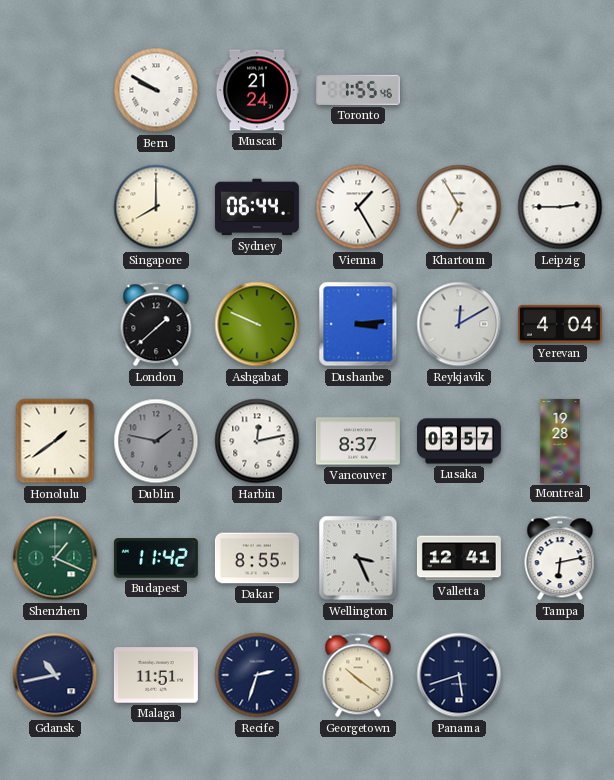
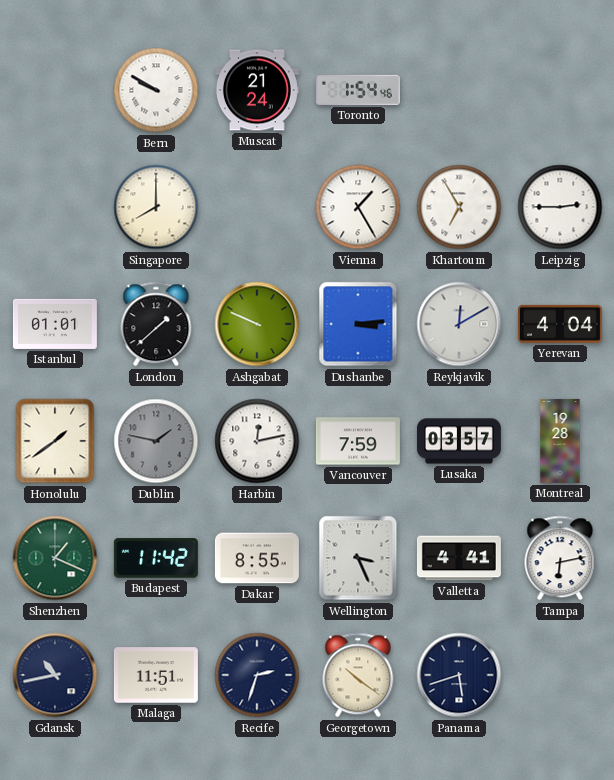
Toronto: 1:55 -> 1:54 (358, 90)
Sydney: 06:44 -> none (257, 207)
Istanbul: none -> 01:01 (55, 324)
Vancouver: 8:37 -> 7:59 (358, 441)
Valletta: 12:41 -> 4:41 (459, 558)
